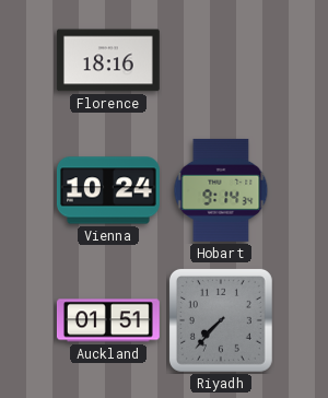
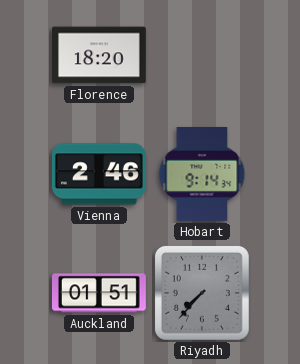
Florence: 18:16 -> 18:20 (99, 55)
Vienna: 10:24 -> 2:46 (99, 174)
